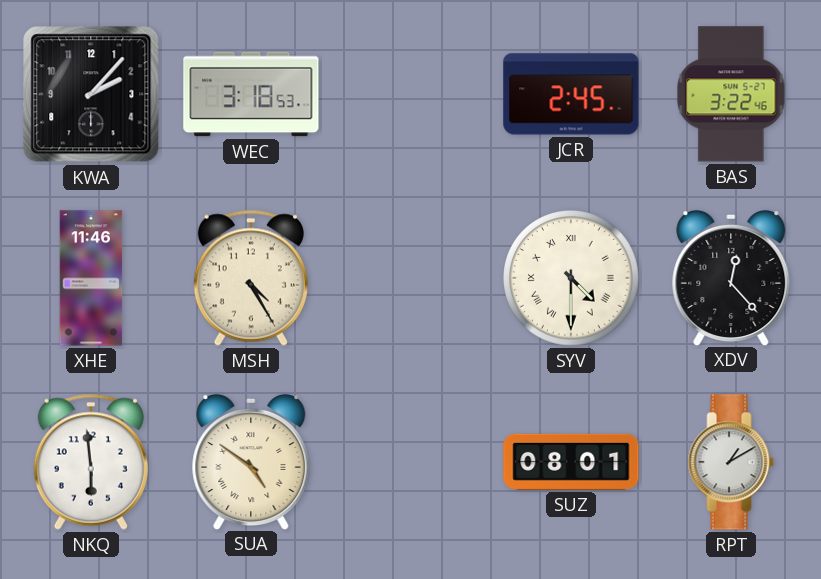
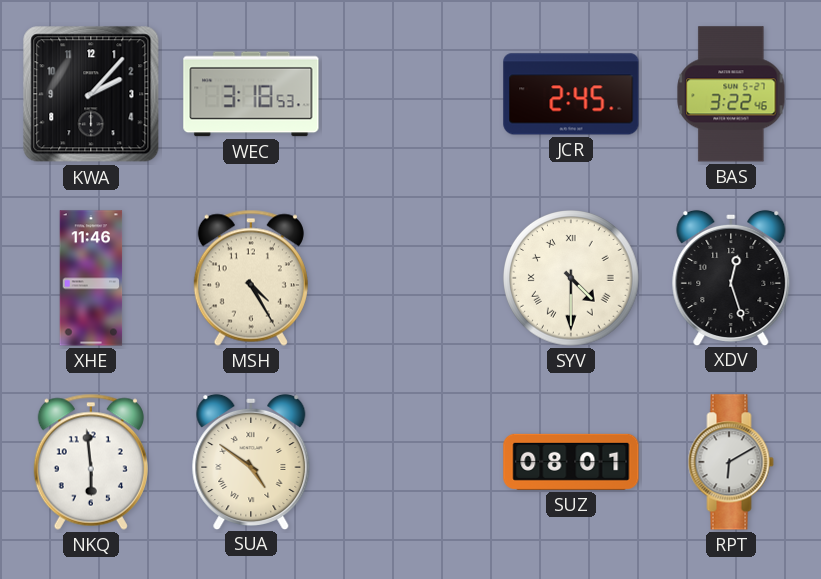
XDV: 12:23 -> 12:27 (731, 277)
RPT: 1:10 -> 6:10 (731, 462)
